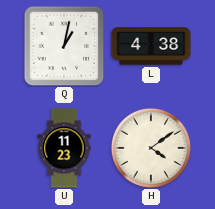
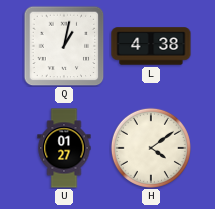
U: 11:23 -> 01:27 (64, 148)
